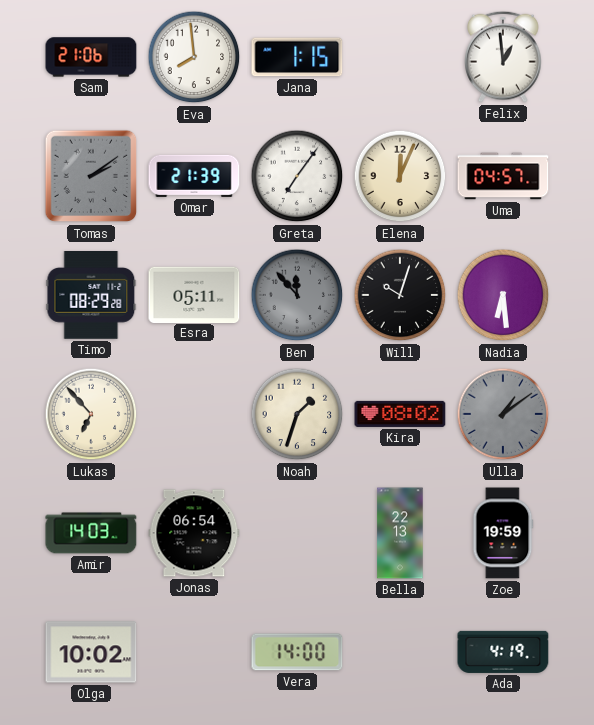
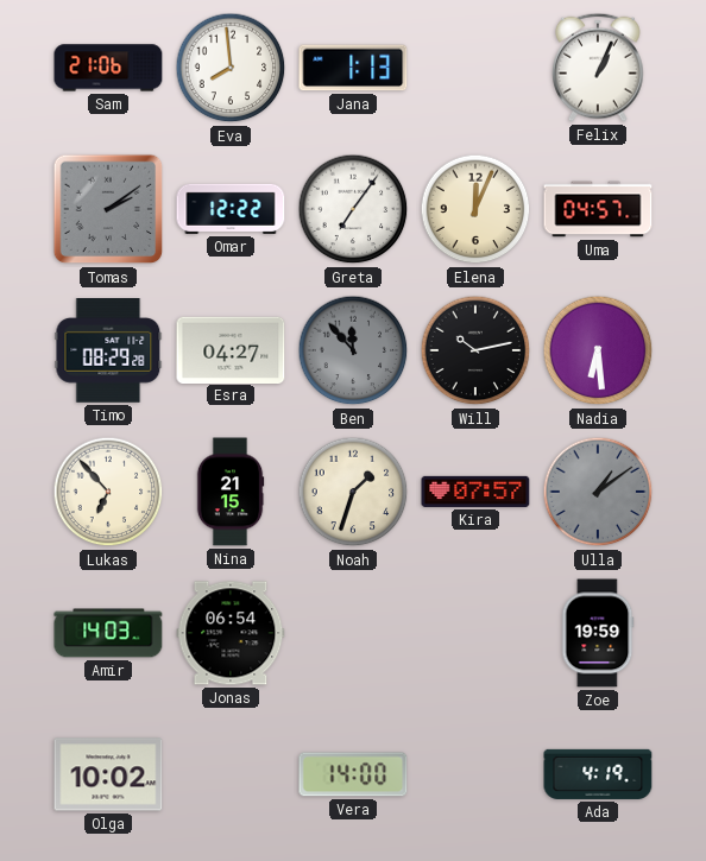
Jana: 1:15 -> 1:13 (353, 68)
Felix: 12:59 -> 1:04 (598, 68)
Omar: 21:39 -> 12:22 (231, 209)
Esra: 05:11 -> 04:27 (231, 349)
Will: 10:03 -> 10:13 (475, 350)
Nina: none -> 21:15 (231, 492)
Kira: 08:02 -> 07:57 (475, 492)
Bella: 22:13 -> none (400, 533)
